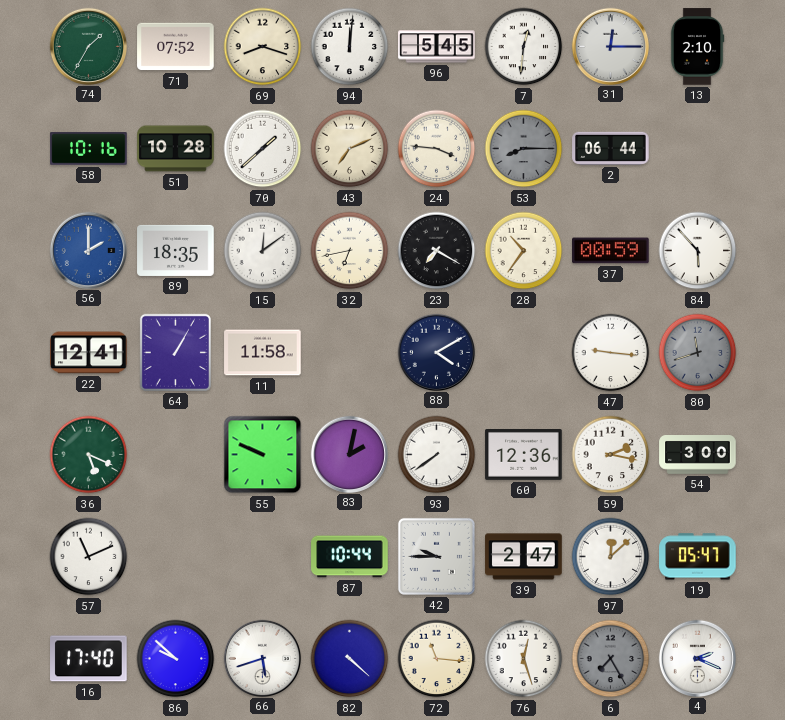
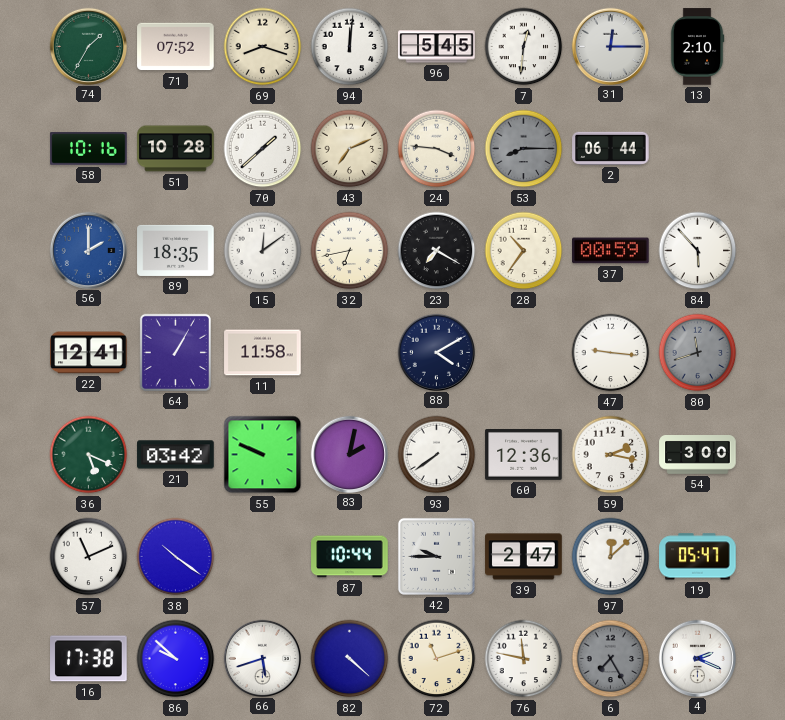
21: none -> 03:42 (176, 455)
38: none -> 10:21 (176, 557)
16: 17:40 -> 17:38 (89, 659)
72: 11:16 -> 11:12 (437, 659)
76: 12:27 -> 11:47 (524, 659)
